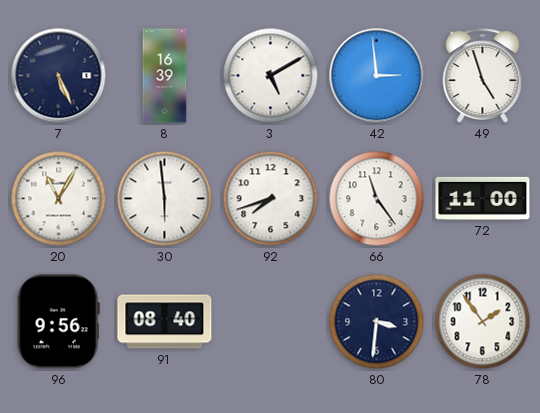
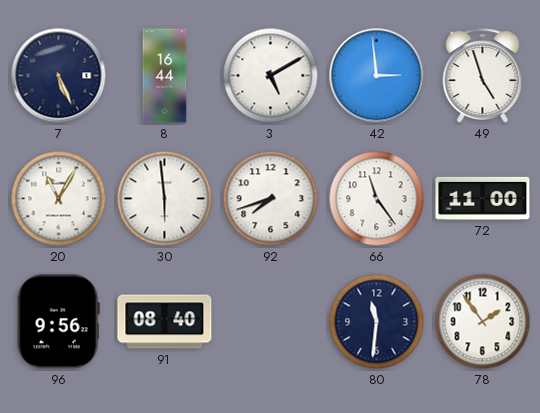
8: 16:39 -> 16:44 (165, 76)
80: 3:31 -> 11:31 (377, 322)
